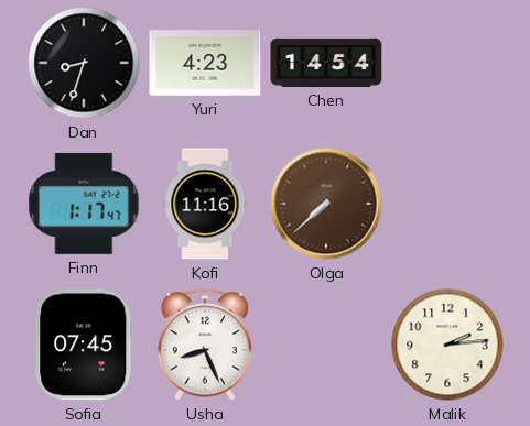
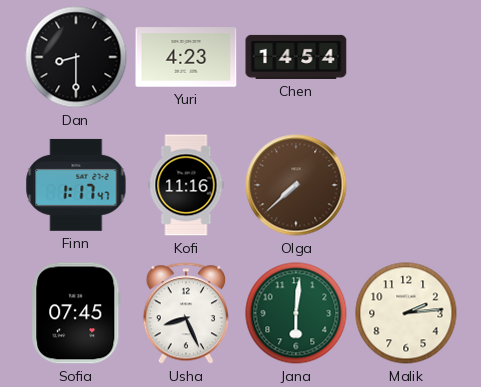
Dan: 8:33 -> 8:30 (76, 57)
Jana: none -> 6:01 (296, 313)
